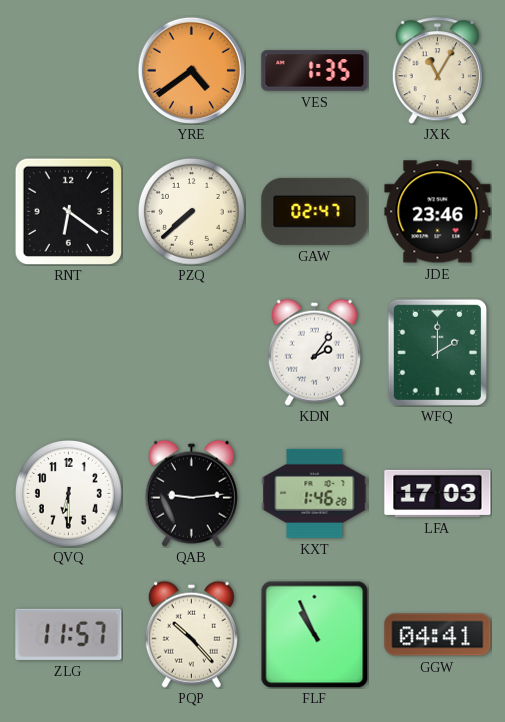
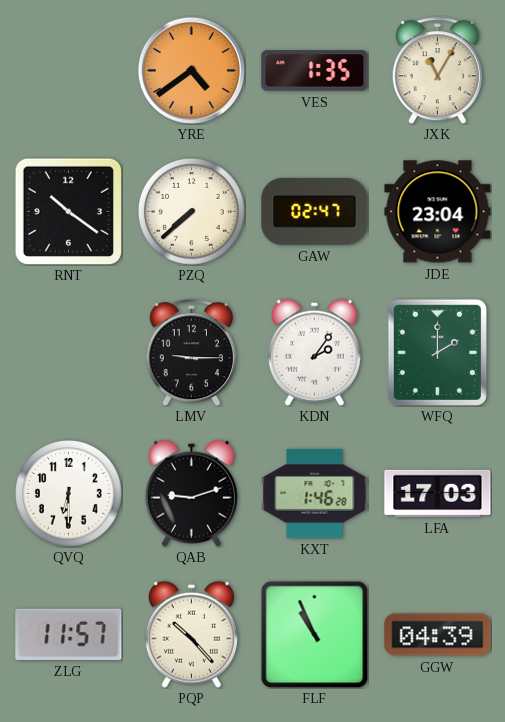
RNT: 6:21 -> 10:21 (68, 211)
JDE: 23:46 -> 23:04 (438, 212)
LMV: none -> 9:15 (191, 353)
QAB: 9:14 -> 9:12 (191, 493)
GGW: 04:41 -> 04:39 (438, 635)
